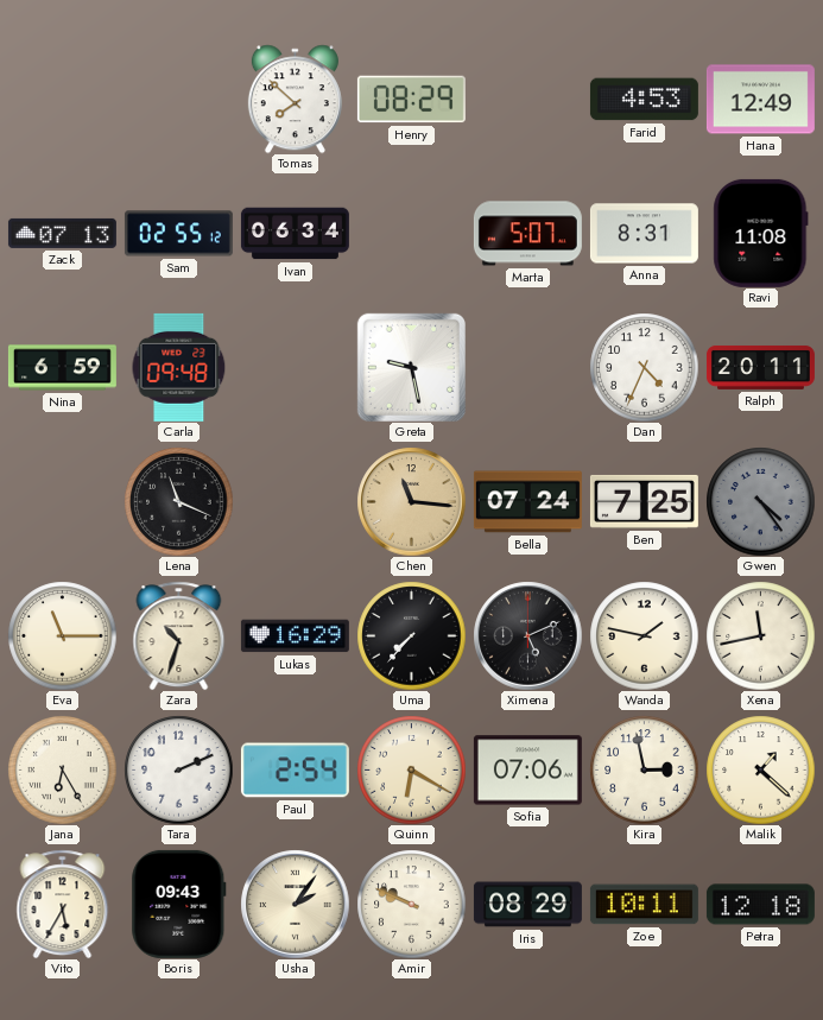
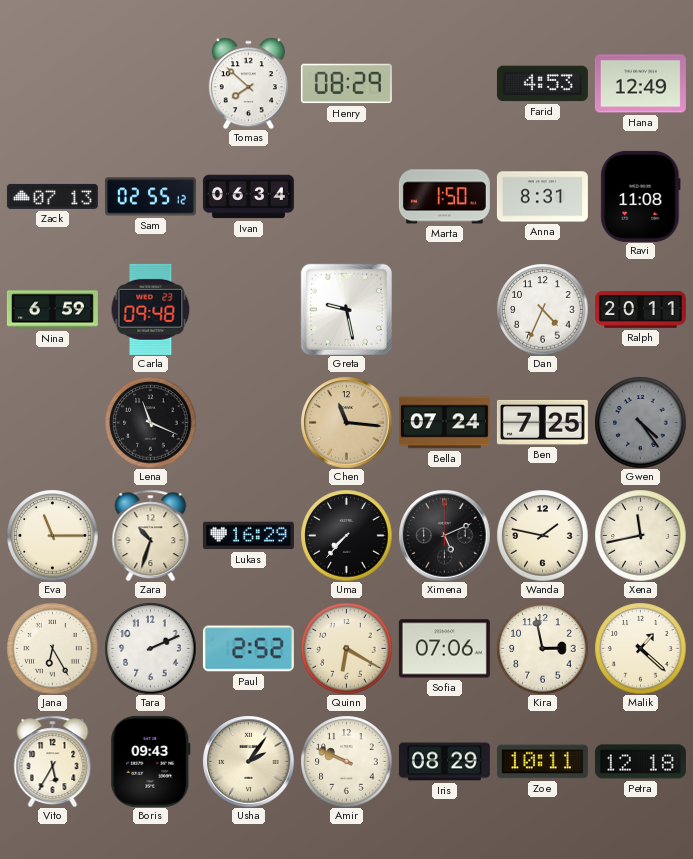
Marta: 5:07 -> 1:50 (444, 197)
Paul: 2:54 -> 2:52 (248, 649)
